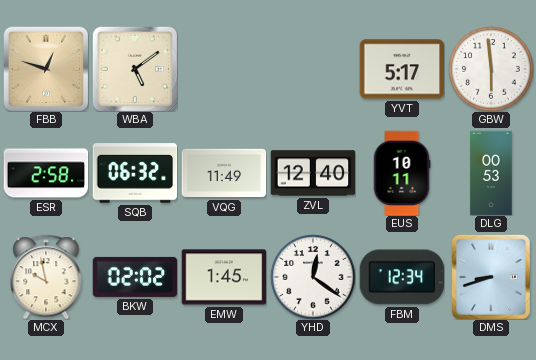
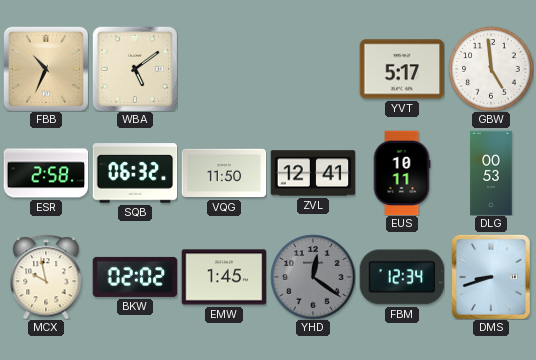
FBB: 12:48 -> 10:34 (46, 69)
GBW: 5:59 -> 4:59 (491, 69)
VQG: 11:49 -> 11:50 (224, 173)
ZVL: 12:40 -> 12:41 (313, 173)
YHD dial: white -> grey (313, 277)
